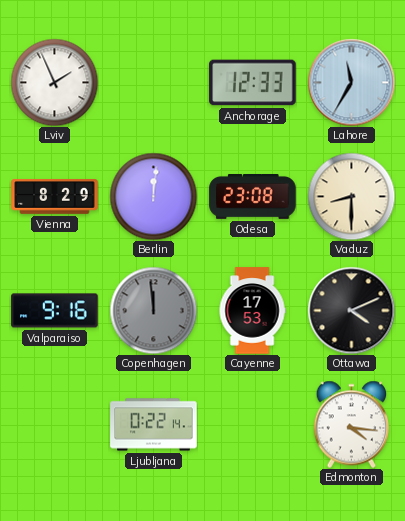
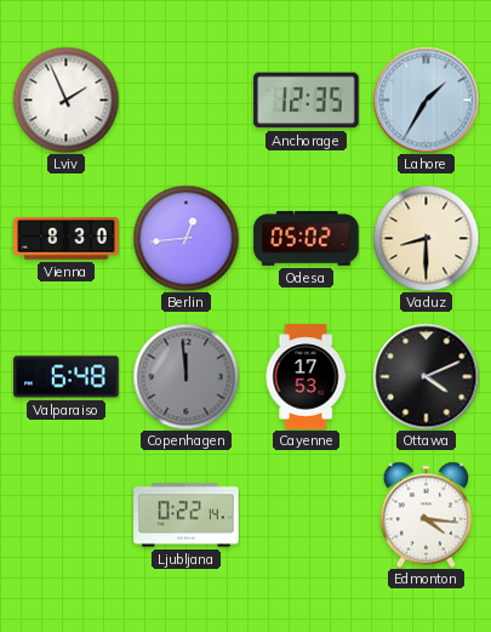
Anchorage: 12:33 -> 12:35 (307, 101)
Lahore: 11:35 -> 1:35 (426, 99)
Vienna: 8:29 -> 8:30 (67, 239)
Berlin: 12:01 -> 12:44 (185, 238)
Odesa: 23:08 -> 05:02 (307, 239)
Valparaiso: 9:16 -> 6:48 (67, 377)
